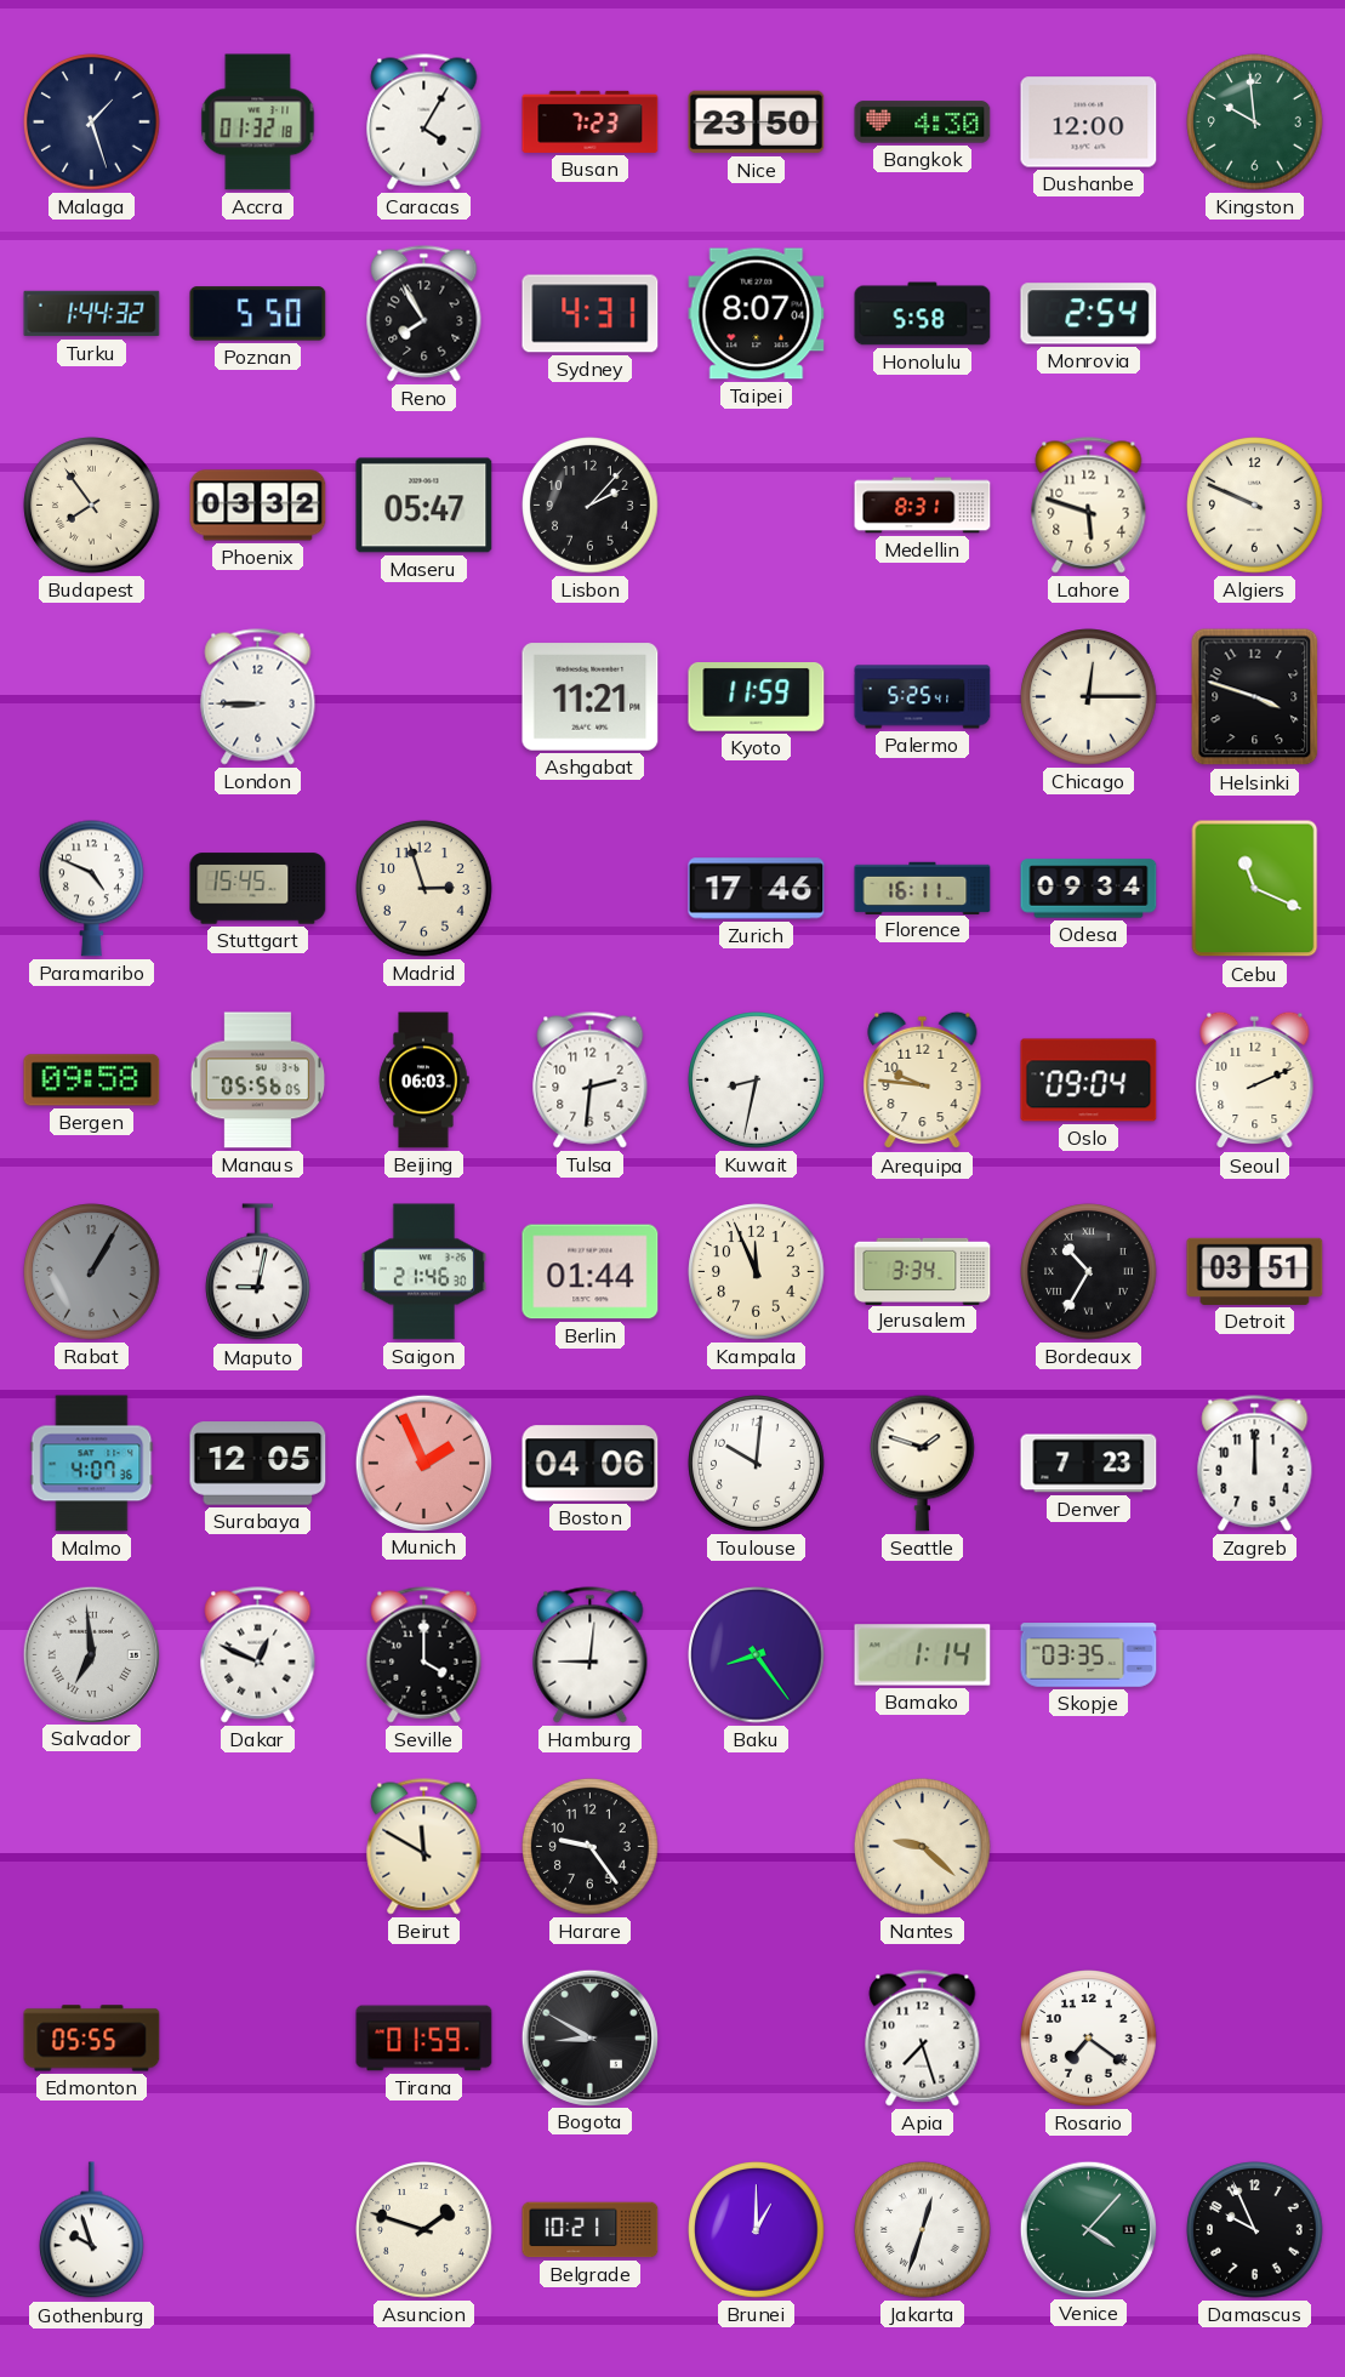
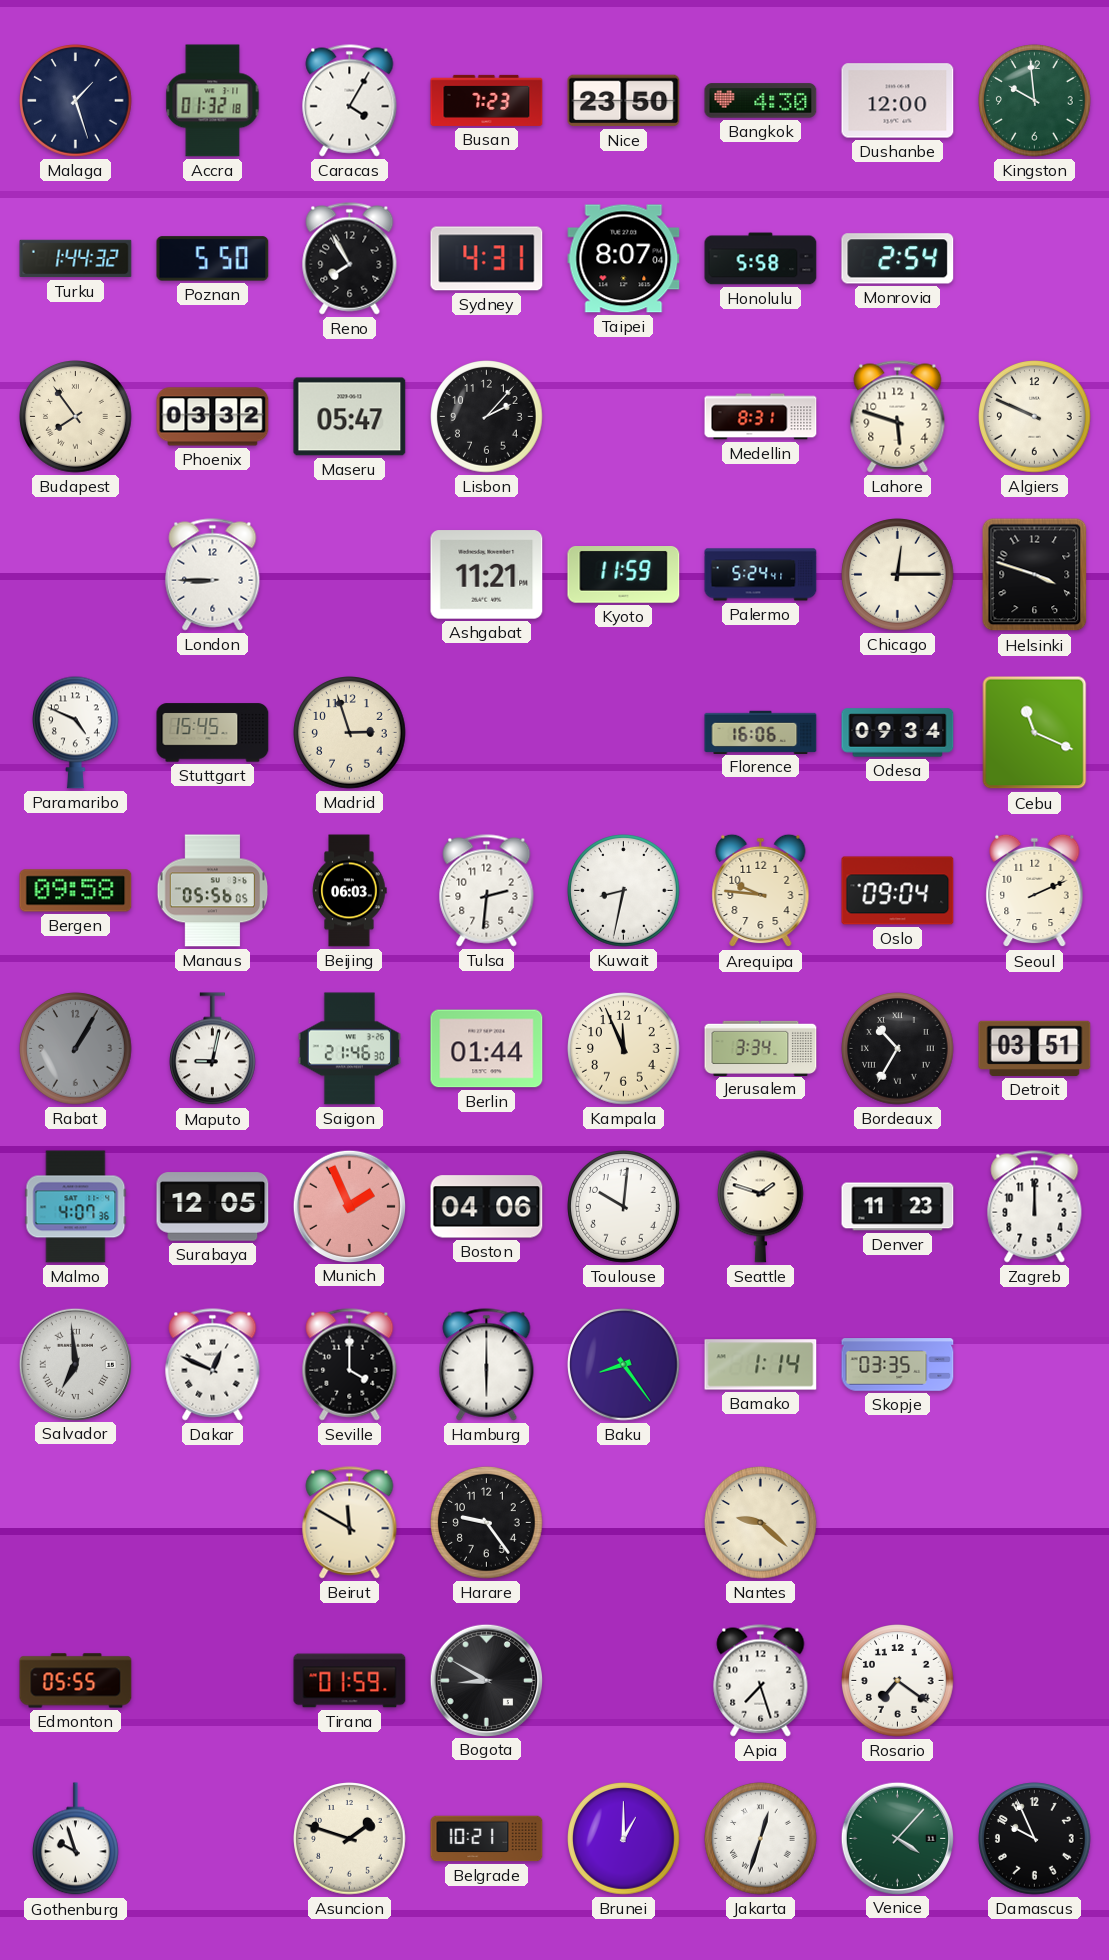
Palermo: 5:25 -> 5:24 (761, 575)
Zurich: 17:46 -> none (757, 889)
Florence: 16:11 -> 16:06 (761, 732)
Denver: 7:23 -> 11:23 (898, 1207)
Hamburg: 9:01 -> 6:00 (487, 1365)
